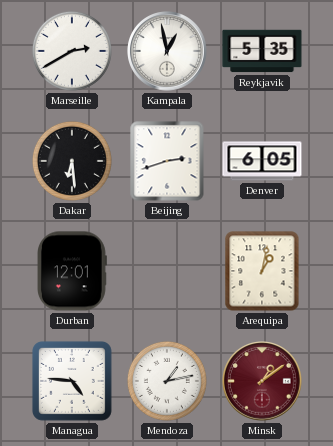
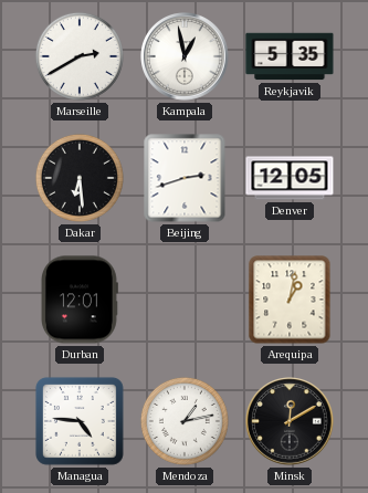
Denver: 6:05 -> 12:05 (290, 178)
Minsk: 1:09 -> 12:10 (290, 421)
Minsk dial: burgundy -> black (290, 421)
